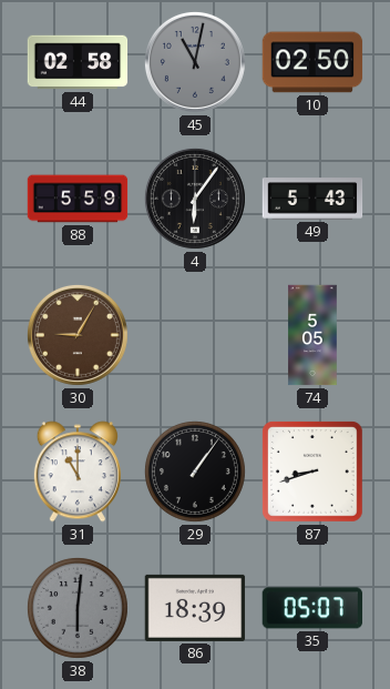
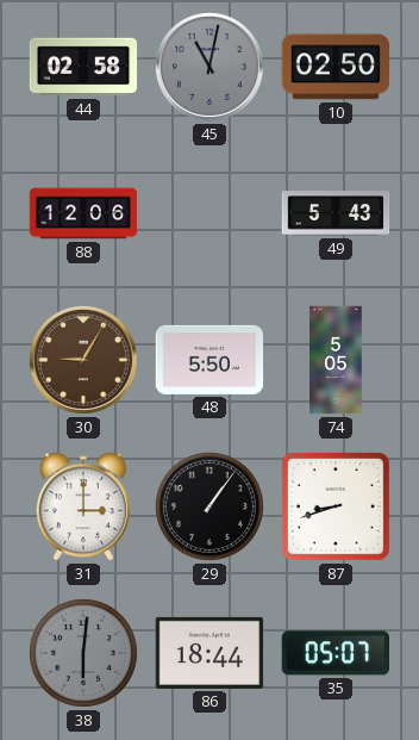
88: 5:59 -> 12:06 (83, 213)
4: 6:06 -> none (195, 199)
48: none -> 5:50 (209, 360)
31: 11:00 -> 3:00 (83, 506)
86: 18:39 -> 18:44 (209, 653)
